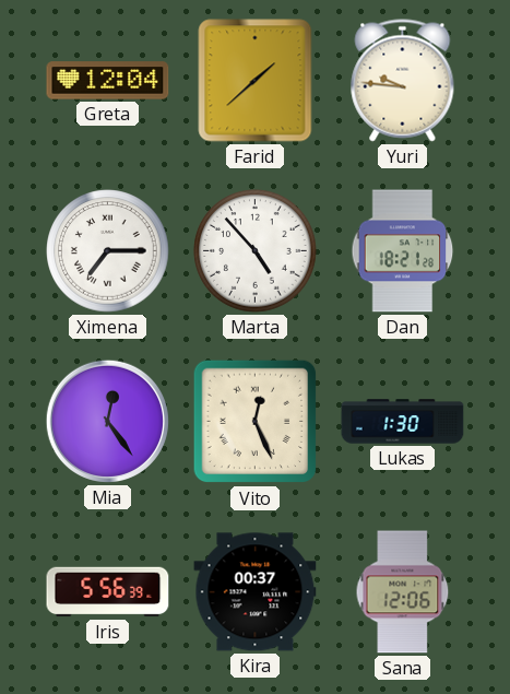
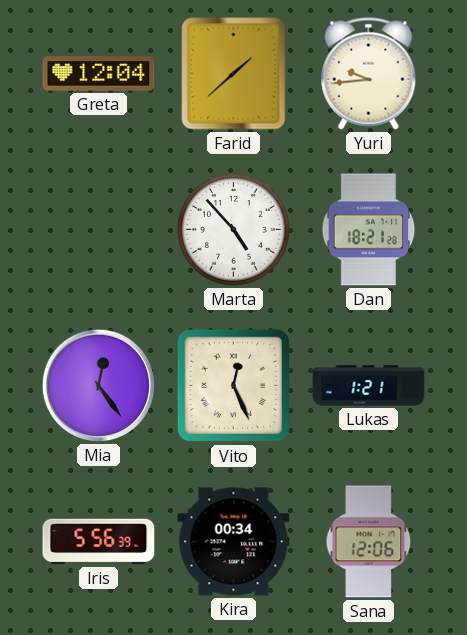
Yuri: 9:46 -> 9:44 (369, 74)
Ximena: 7:15 -> none (108, 251)
Lukas: 1:30 -> 1:21 (369, 386)
Kira: 00:37 -> 00:34 (234, 542)
